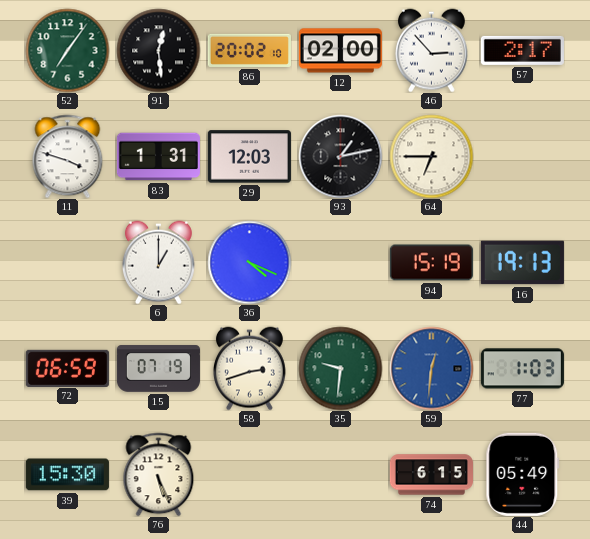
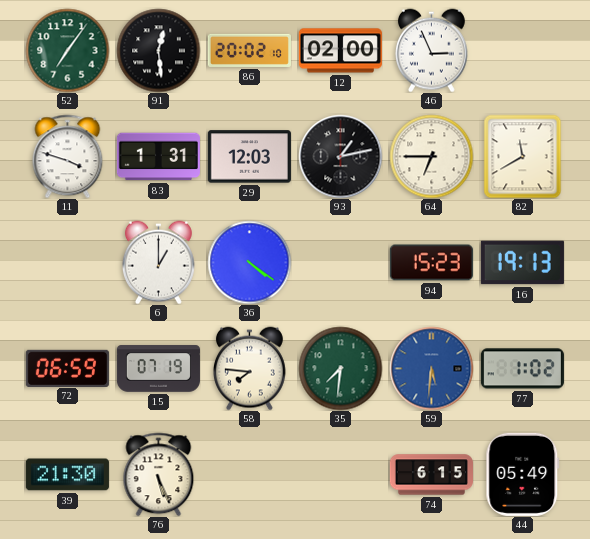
46: 2:53 -> 2:56 (431, 50)
57: 2:17 -> none (522, 50)
82: none -> 11:40 (523, 156)
36: 4:19 -> 4:21 (249, 262)
94: 15:19 -> 15:23 (431, 263)
58: 2:42 -> 7:46 (249, 368)
35: 9:31 -> 7:31 (340, 368)
59: 12:31 -> 5:31 (431, 368)
77: 1:03 -> 1:02 (522, 369)
39: 15:30 -> 21:30 (67, 475)
